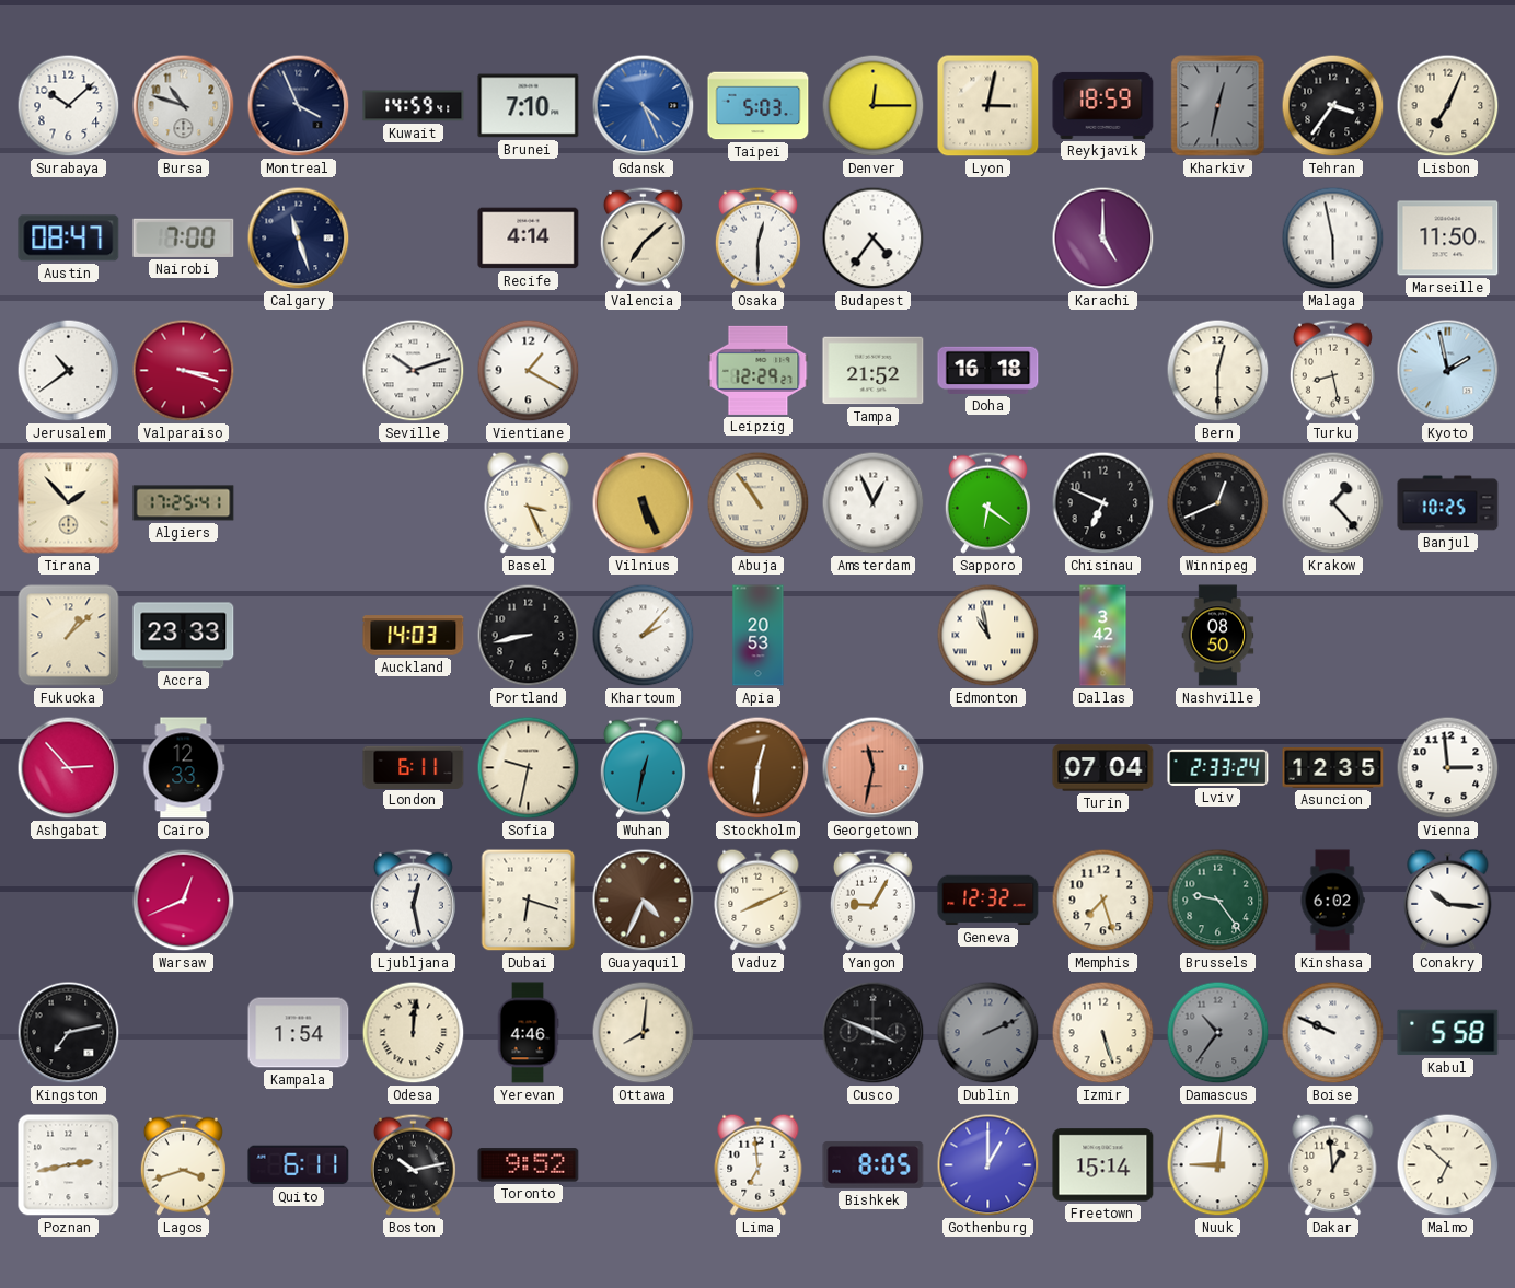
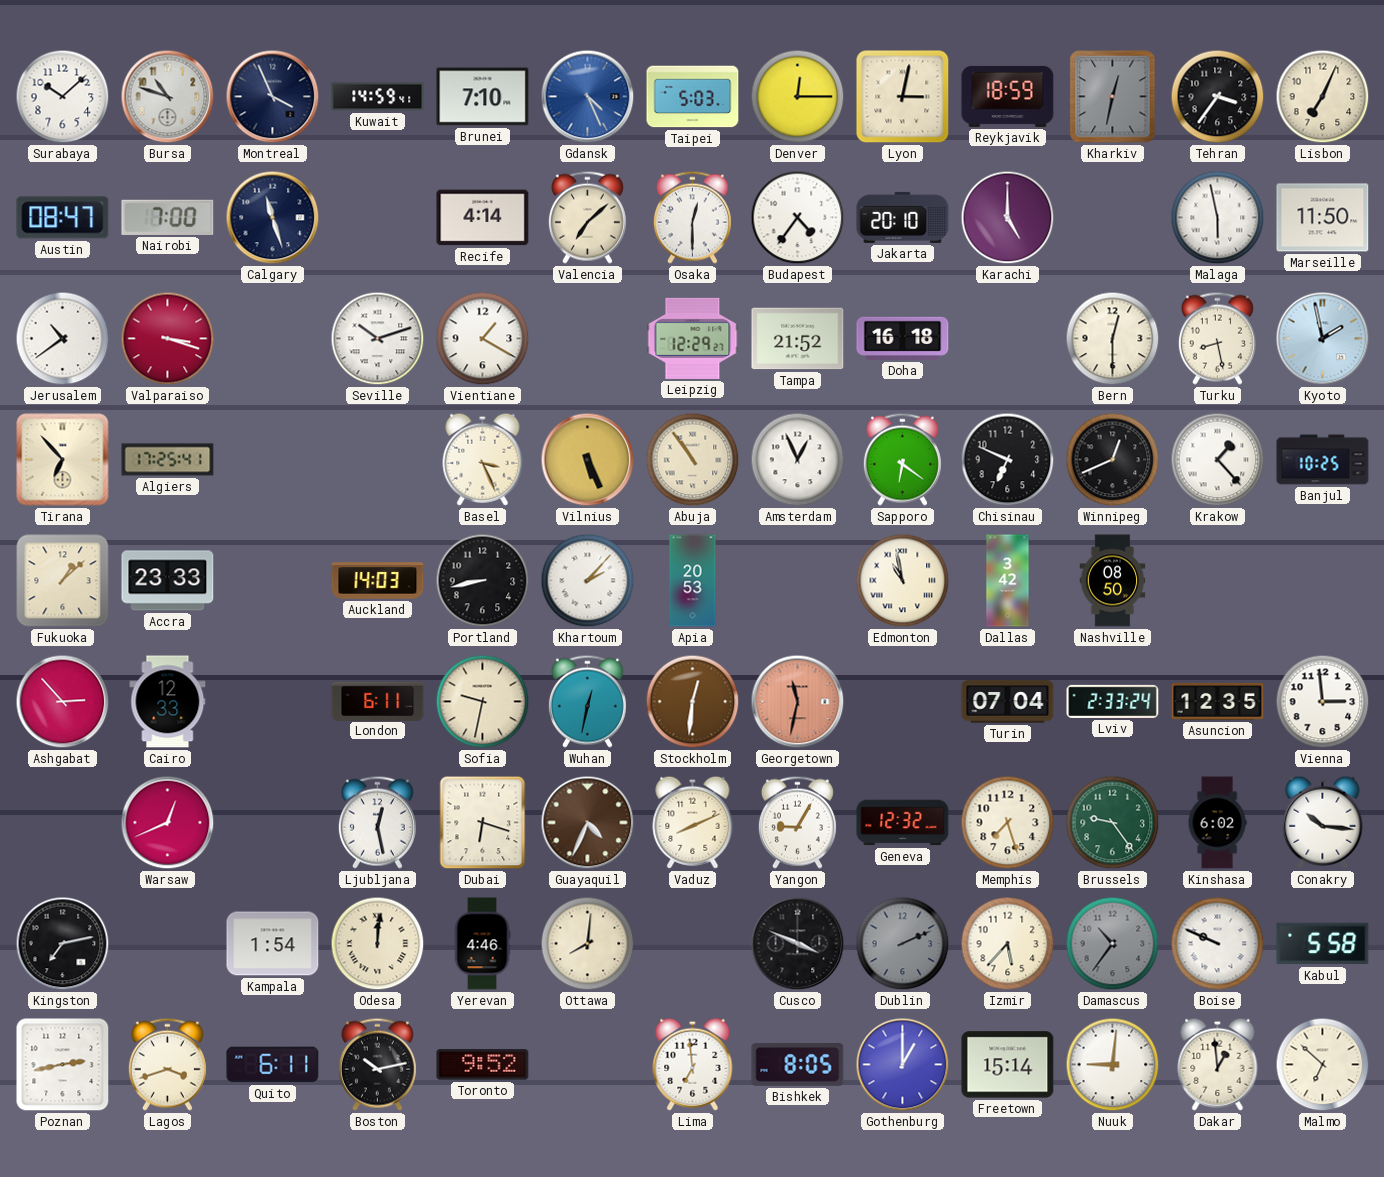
Jakarta: none -> 20:10 (903, 217)
Tirana: 1:53 -> 6:53 (63, 460)
Izmir: 5:27 -> 5:37 (1008, 944)
